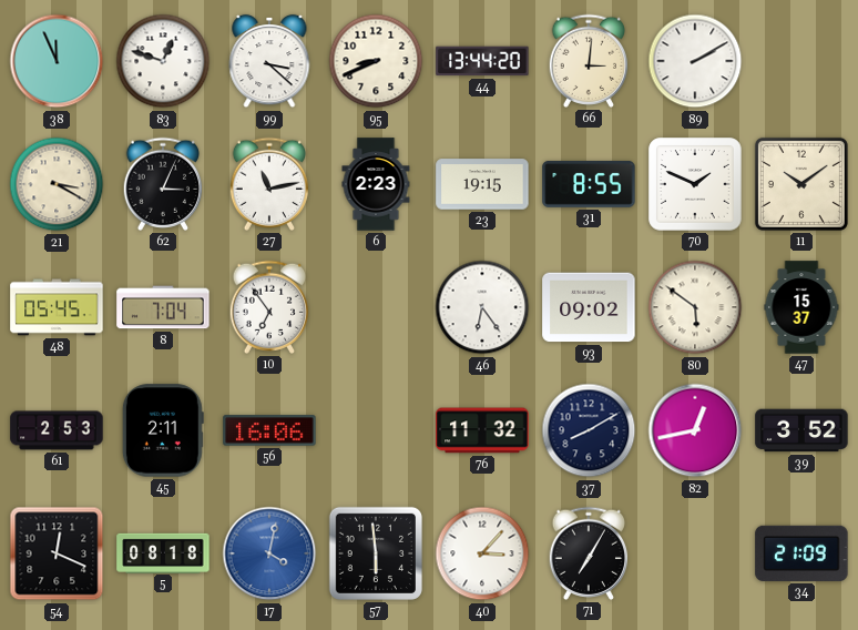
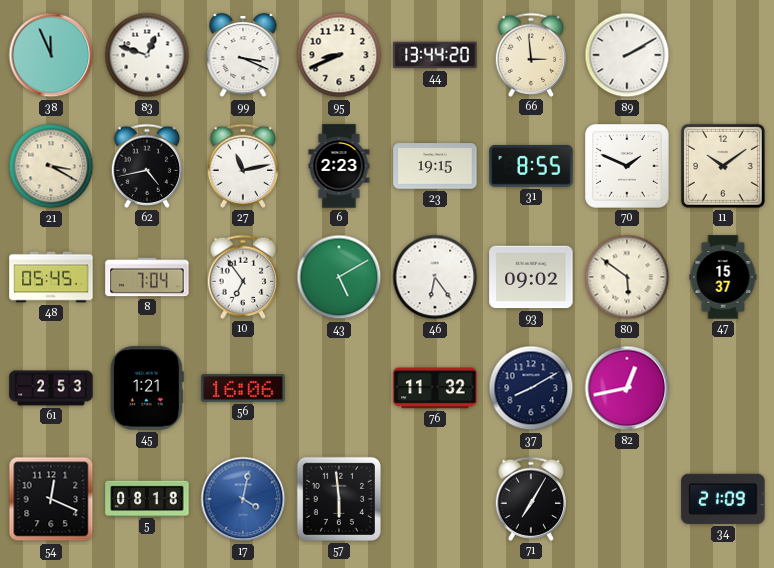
99: 3:22 -> 3:19 (243, 55)
66: 3:01 -> 2:59 (531, 55)
62: 3:04 -> 4:43 (147, 166)
43: none -> 5:10 (339, 277)
45: 2:11 -> 1:21 (147, 388)
39: 3:52 -> none (801, 430)
40: 3:07 -> none (482, 553)
